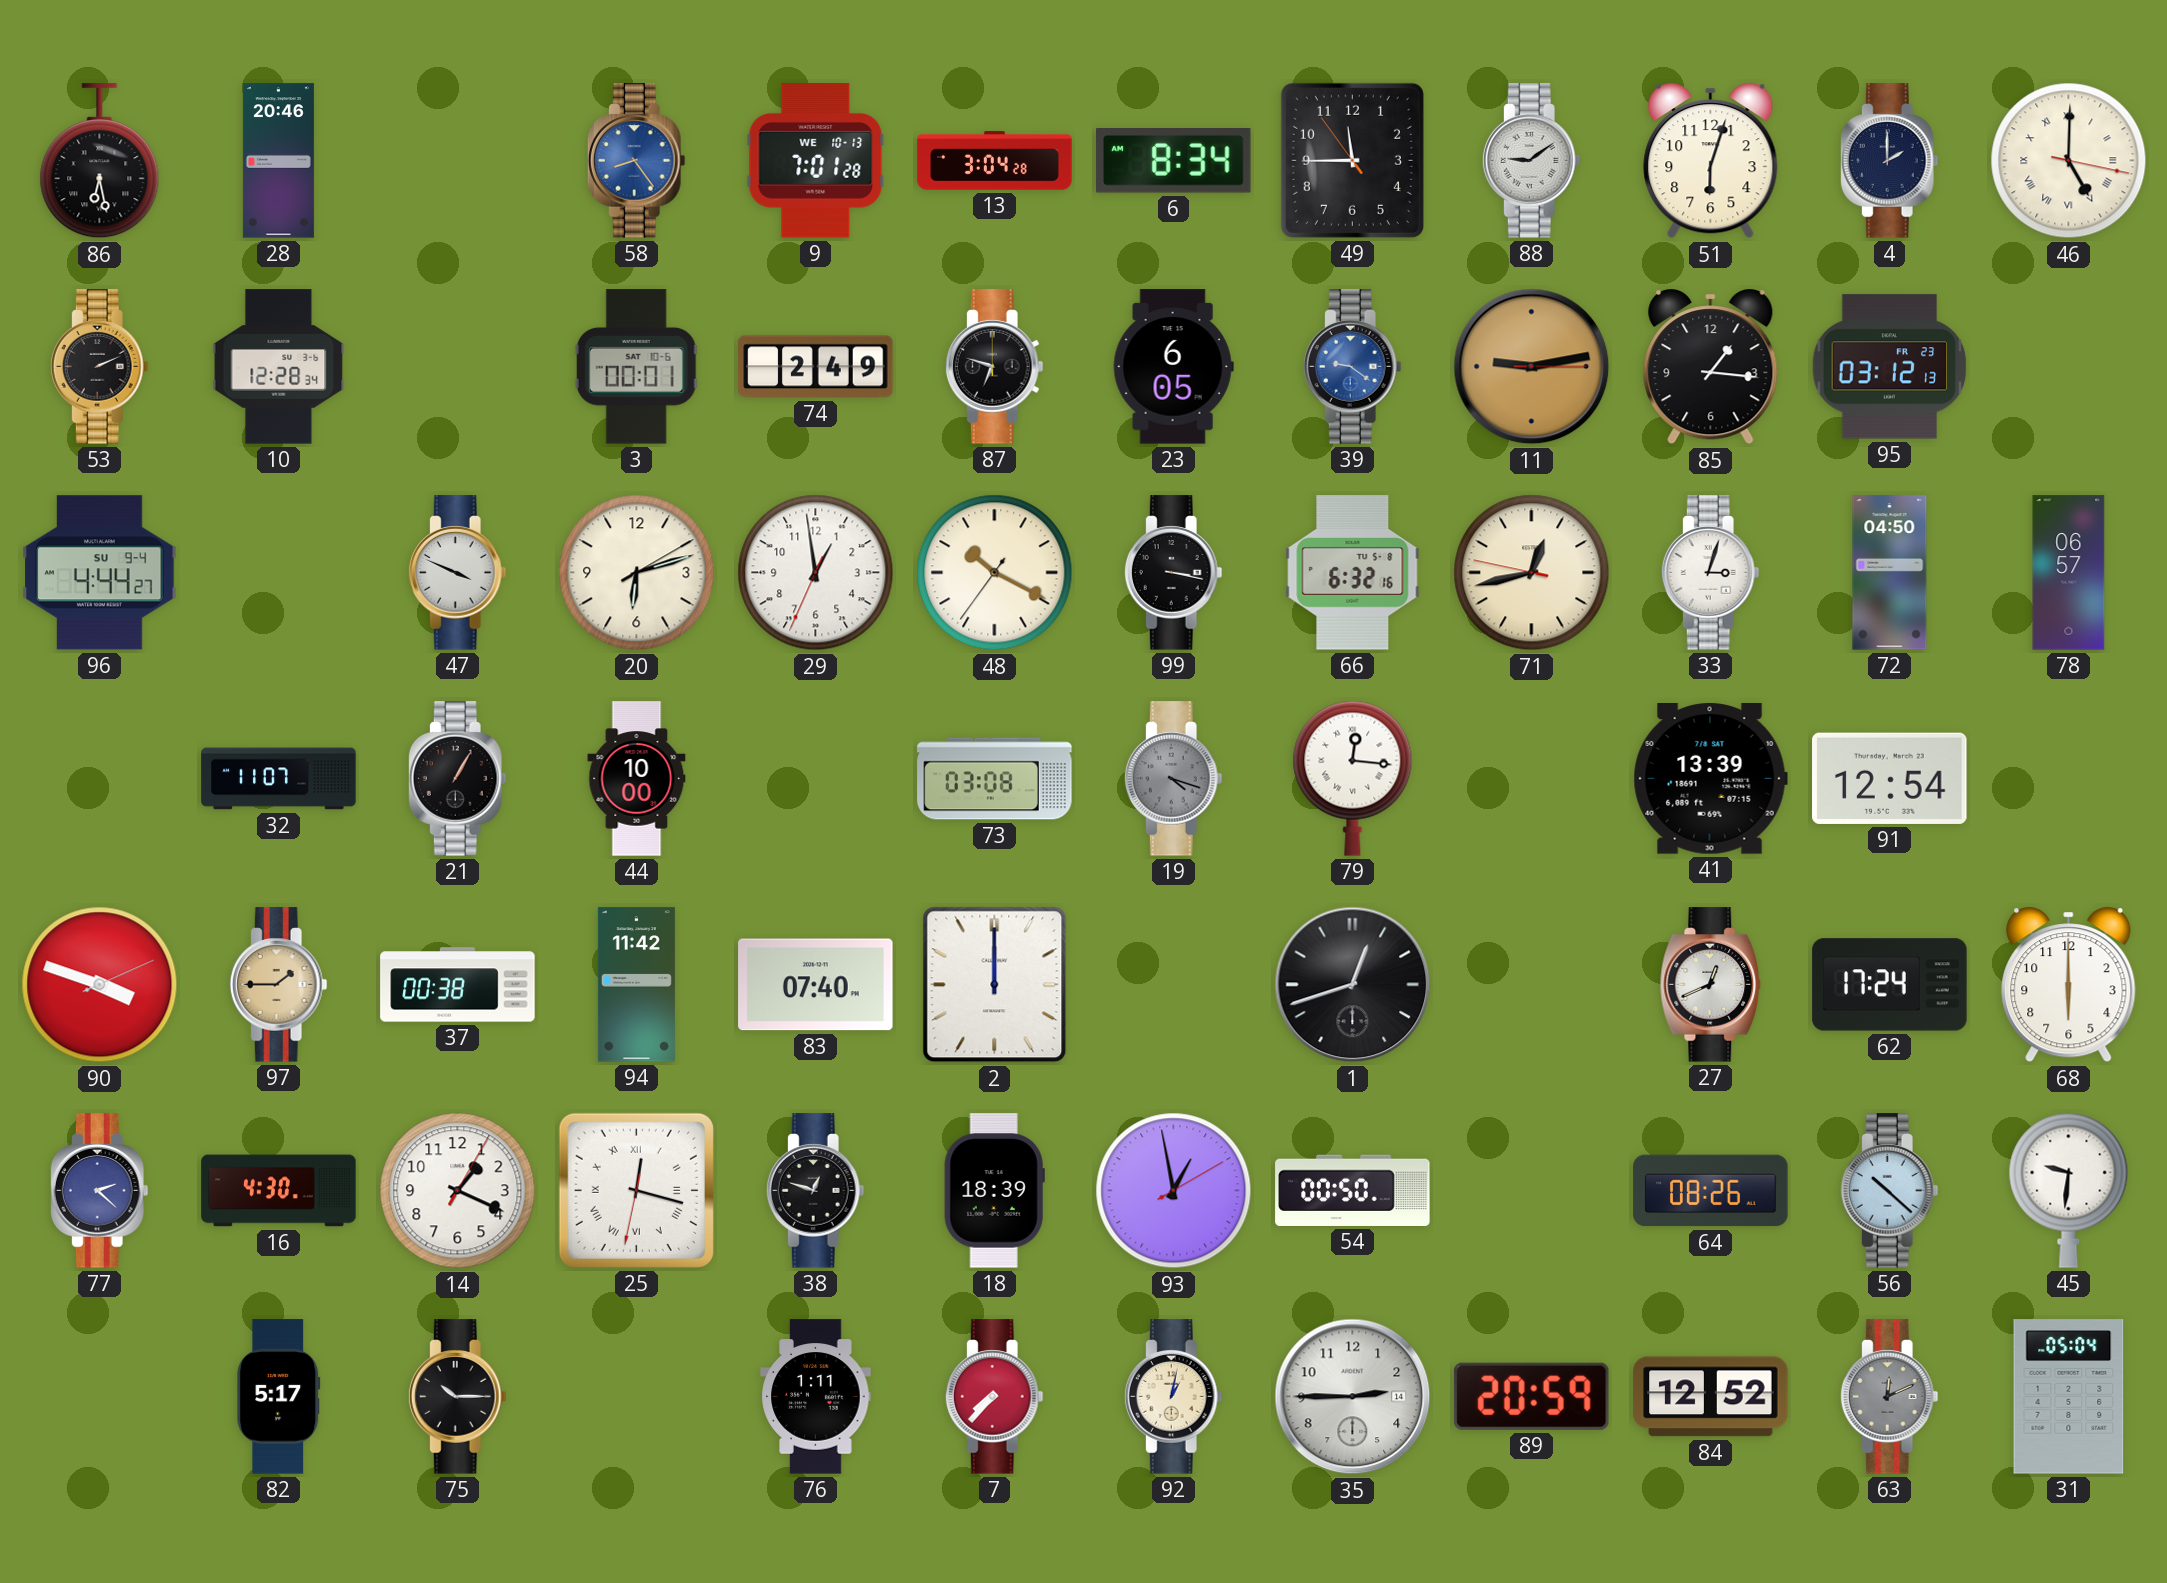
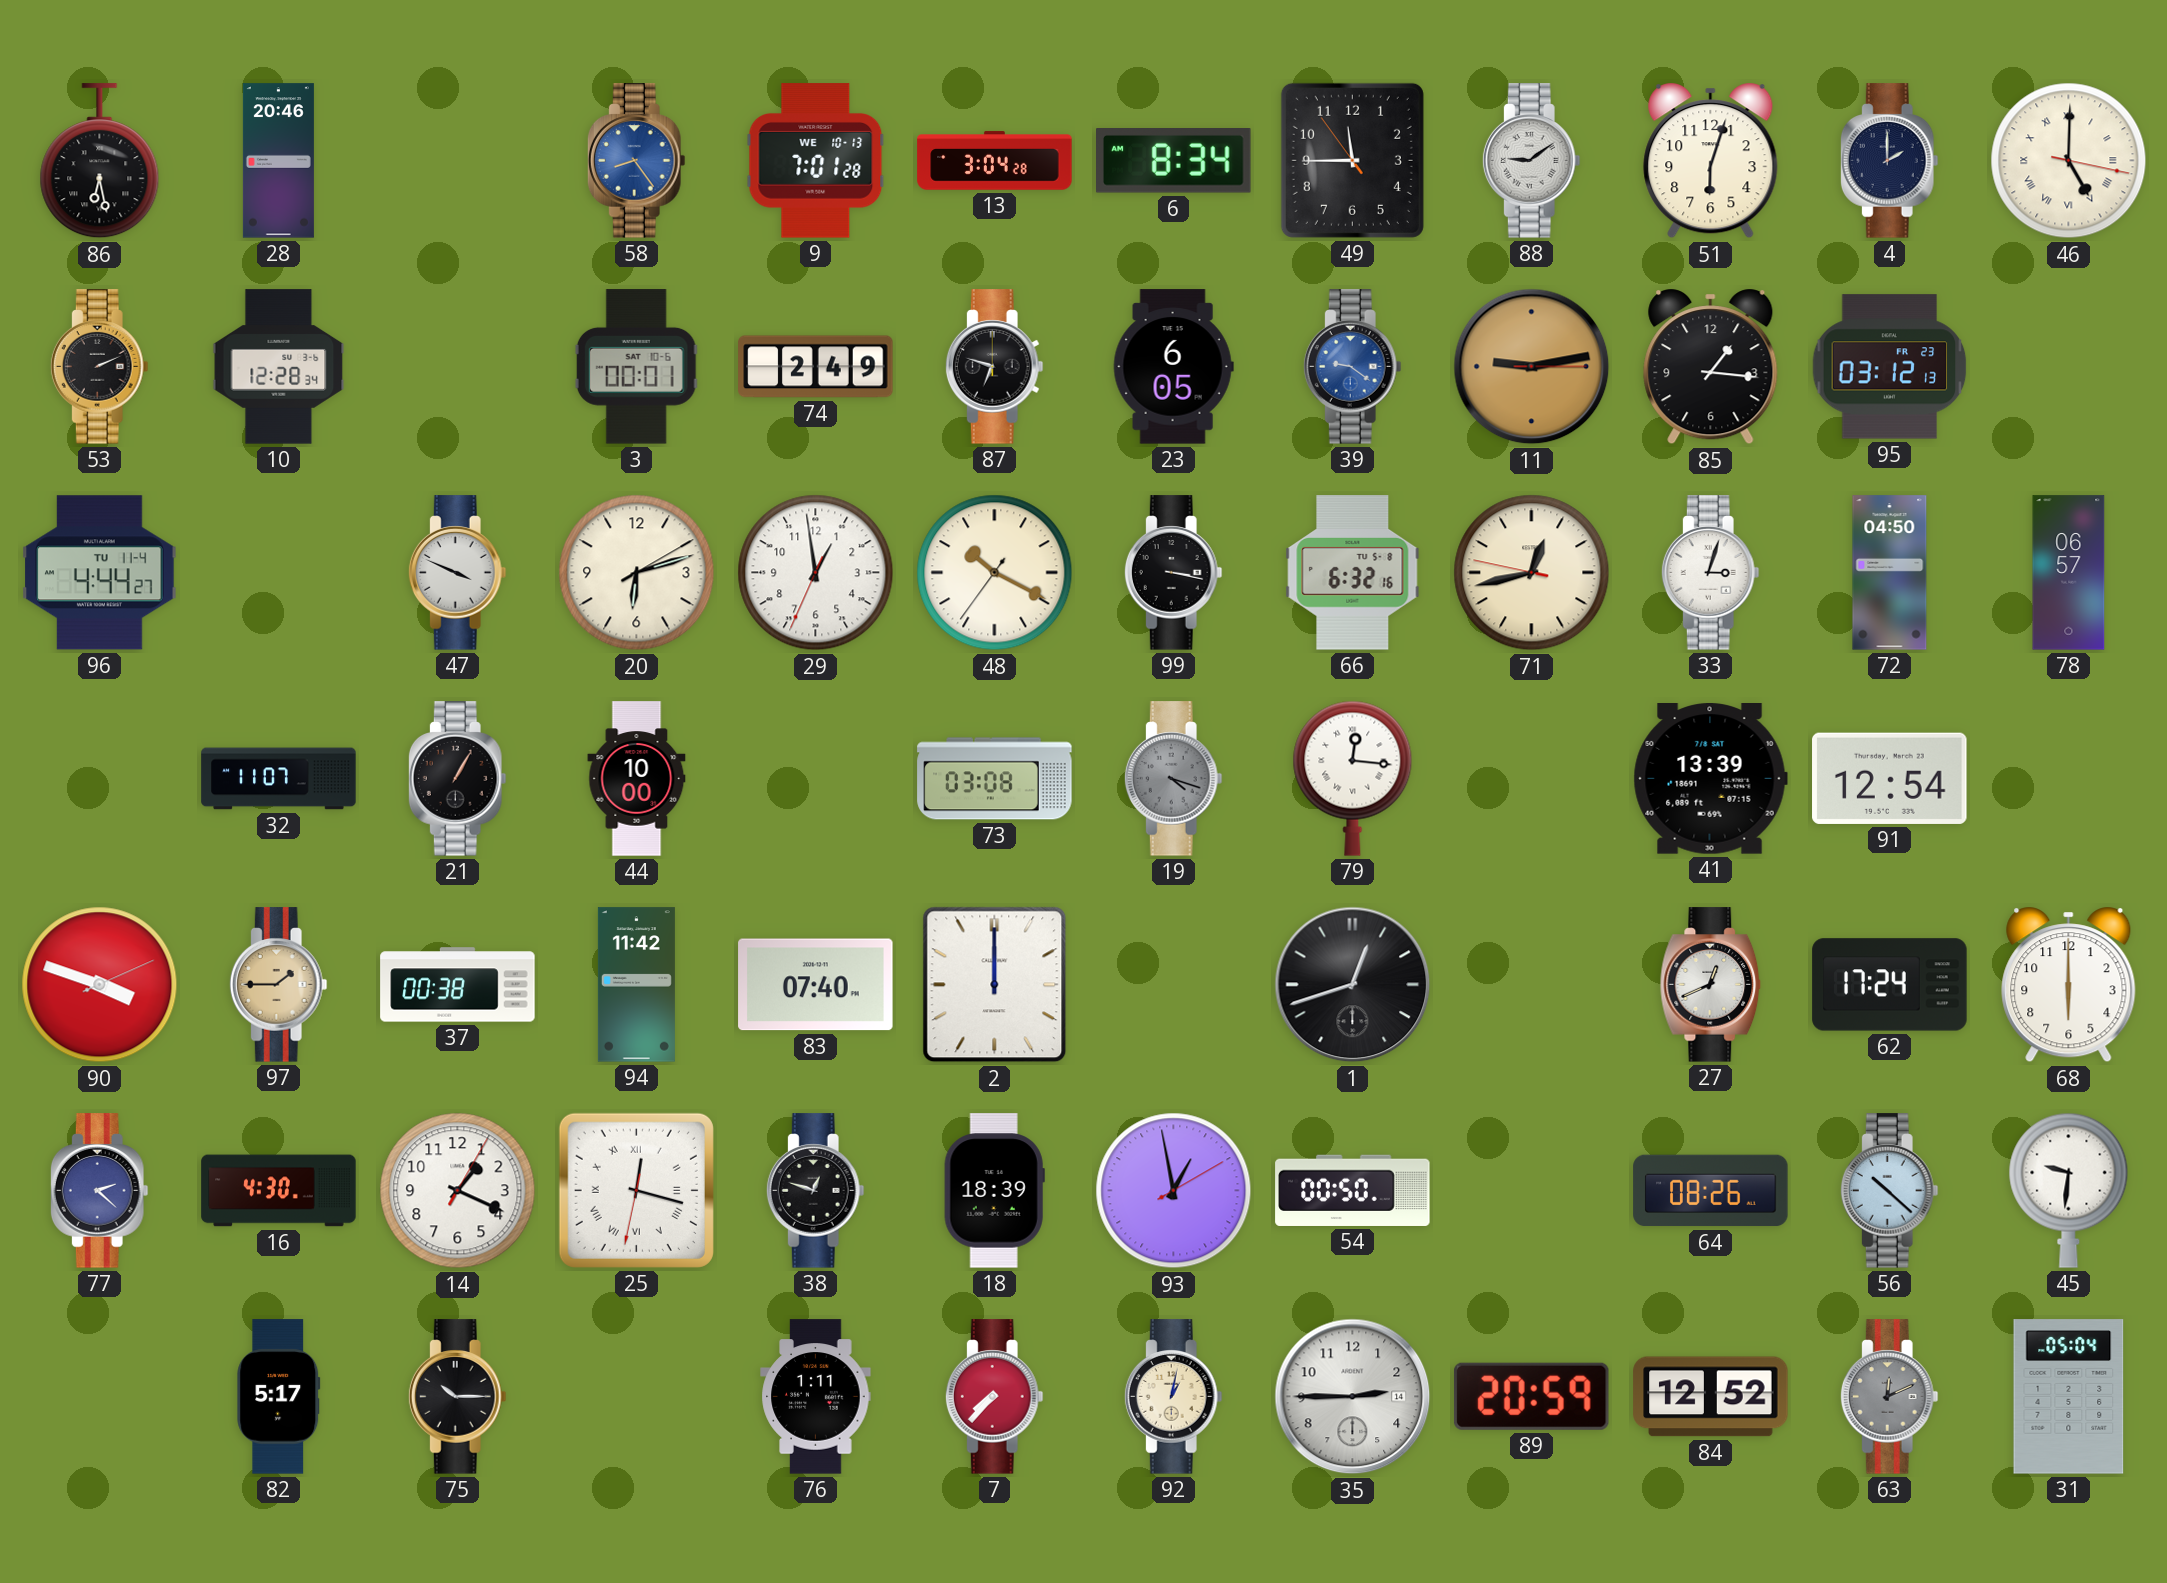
96 date: SU 9-4 -> TU 11-4 (100, 573)
